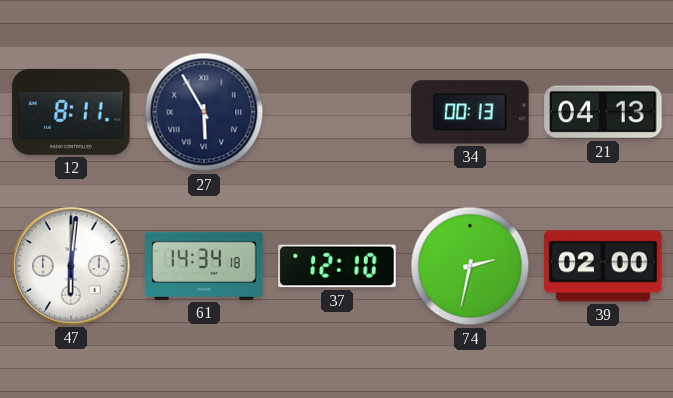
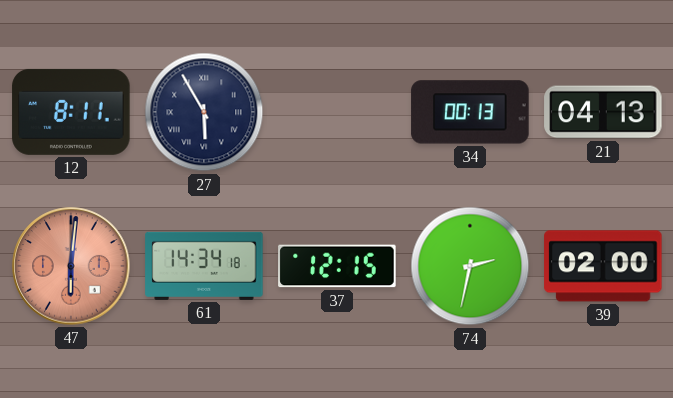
47 dial: white -> salmon (71, 266)
37: 12:10 -> 12:15 (337, 266)
